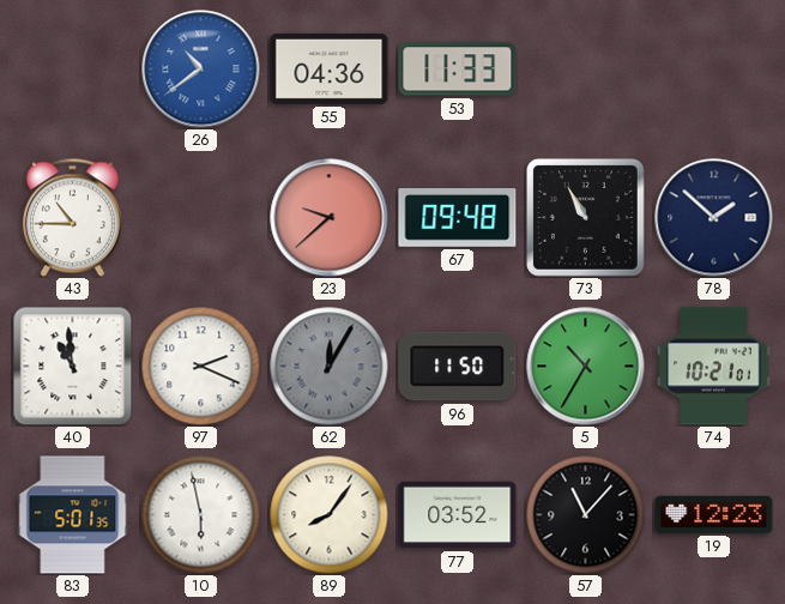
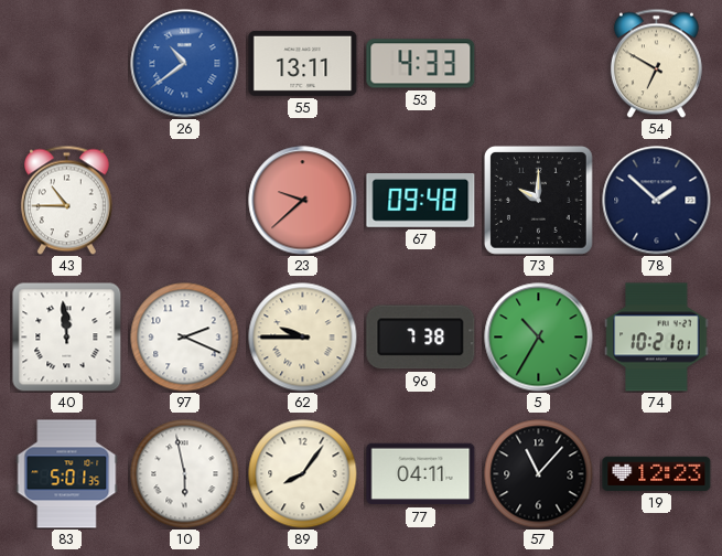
55: 04:36 -> 13:11 (303, 63)
53: 11:33 -> 4:33 (421, 64)
54: none -> 6:50 (656, 63)
73: 10:55 -> 10:00 (538, 200)
40: 10:59 -> 11:59 (66, 336)
62: 12:05 -> 9:45 (303, 338)
62 dial: grey -> cream (303, 338)
96: 11:50 -> 7:38 (421, 338)
77: 03:52 -> 04:11 (421, 474)
